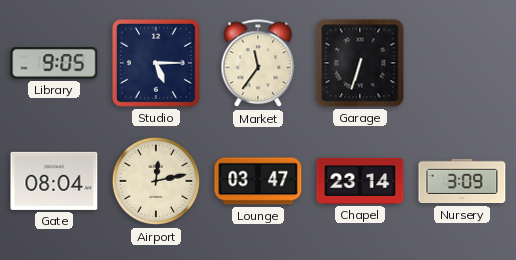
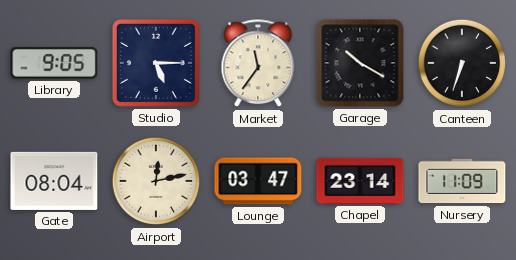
Garage: 6:33 -> 10:20 (360, 63)
Canteen: none -> 6:33 (462, 63)
Nursery: 3:09 -> 11:09 (462, 181)
